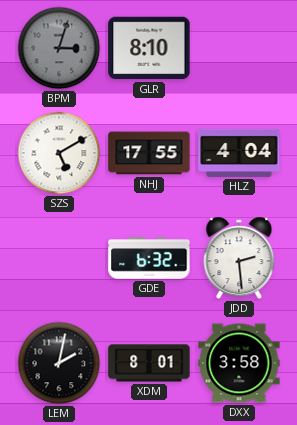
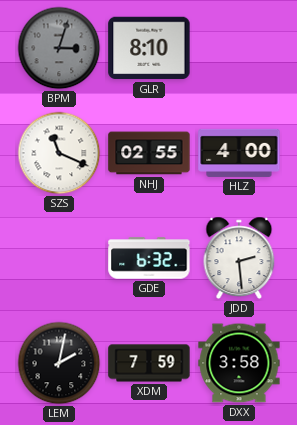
SZS: 5:10 -> 11:19 (59, 153)
NHJ: 17:55 -> 02:55 (149, 153)
HLZ: 4:04 -> 4:00 (239, 153)
XDM: 8:01 -> 7:59 (149, 363)
